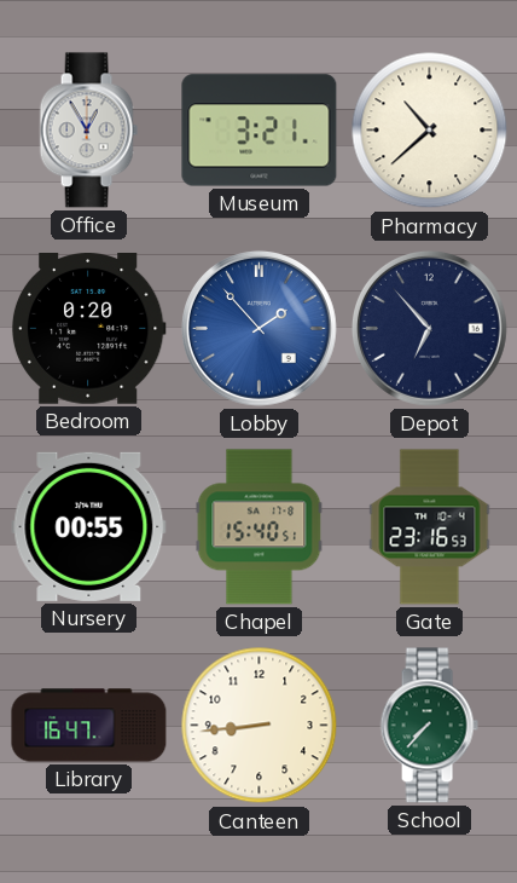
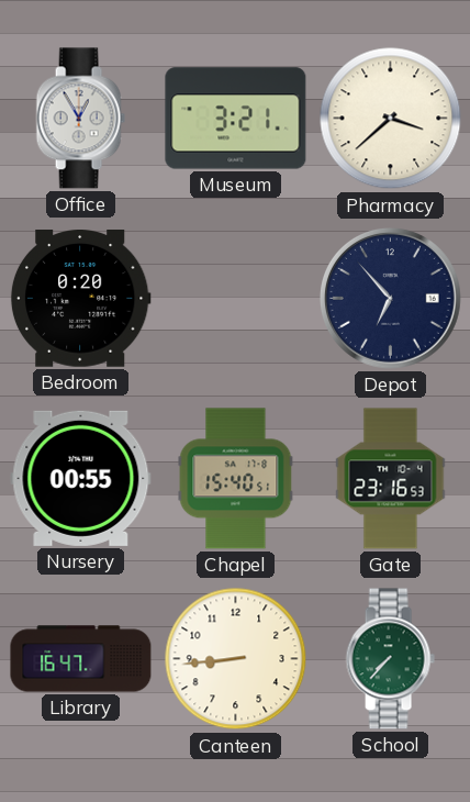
Pharmacy: 10:38 -> 3:38 (391, 119)
Lobby: 1:53 -> none (258, 328)
